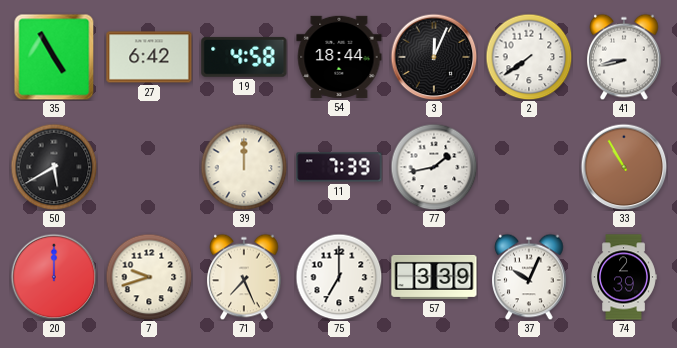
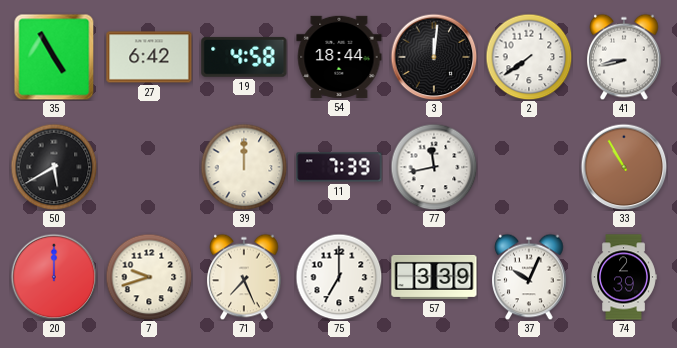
3: 12:04 -> 12:01 (434, 57)
77: 1:43 -> 11:43 (434, 167)
